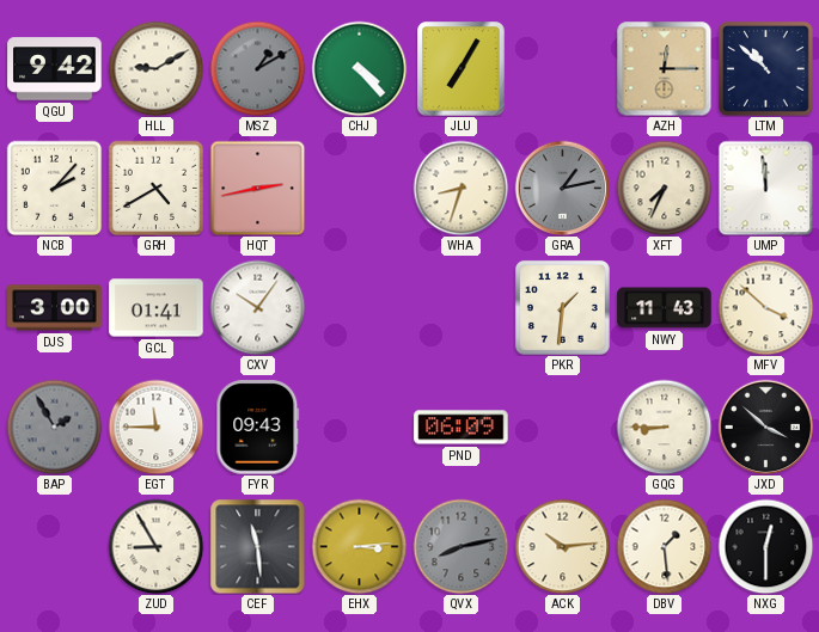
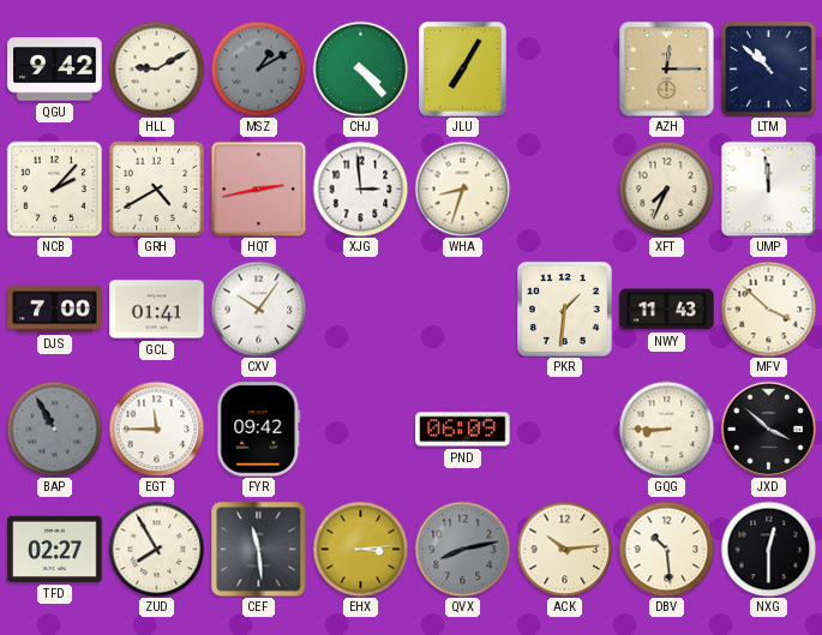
XJG: none -> 2:59 (360, 188)
GRA: 1:13 -> none (562, 188)
DJS: 3:00 -> 7:00 (55, 310)
BAP: 1:55 -> 10:55 (54, 429)
FYR: 09:43 -> 09:42 (259, 430)
TFD: none -> 02:27 (55, 549)
ZUD: 8:55 -> 7:55 (156, 549)
DBV: 1:29 -> 10:29 (666, 549)
